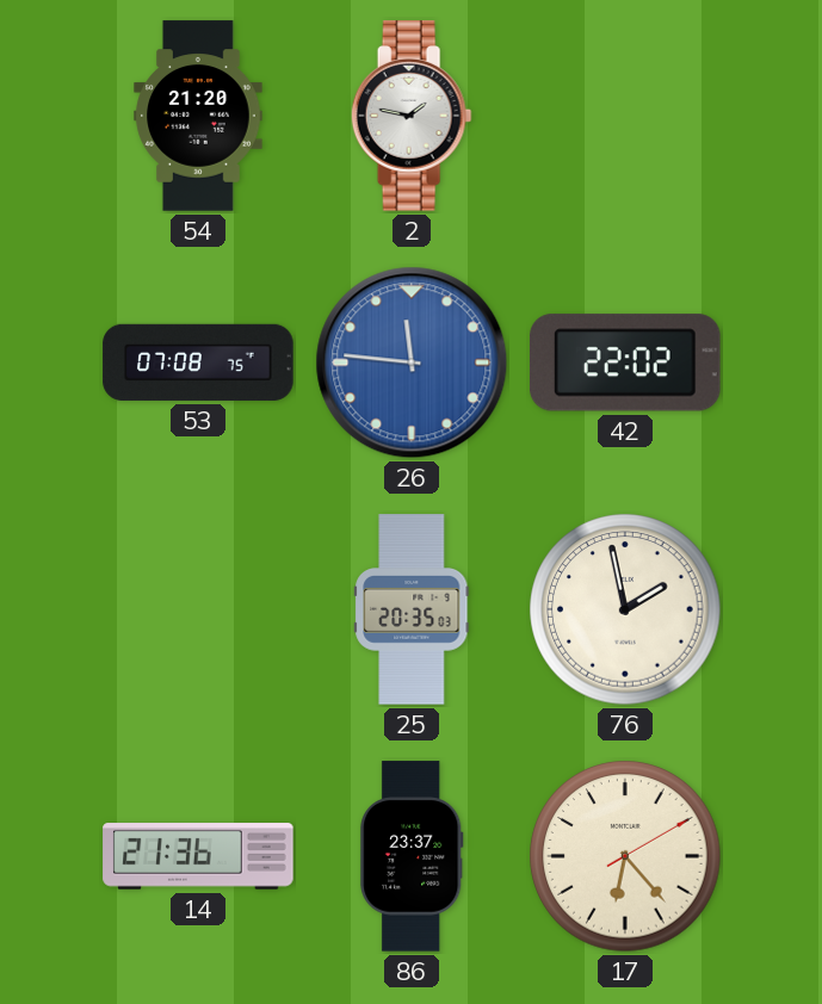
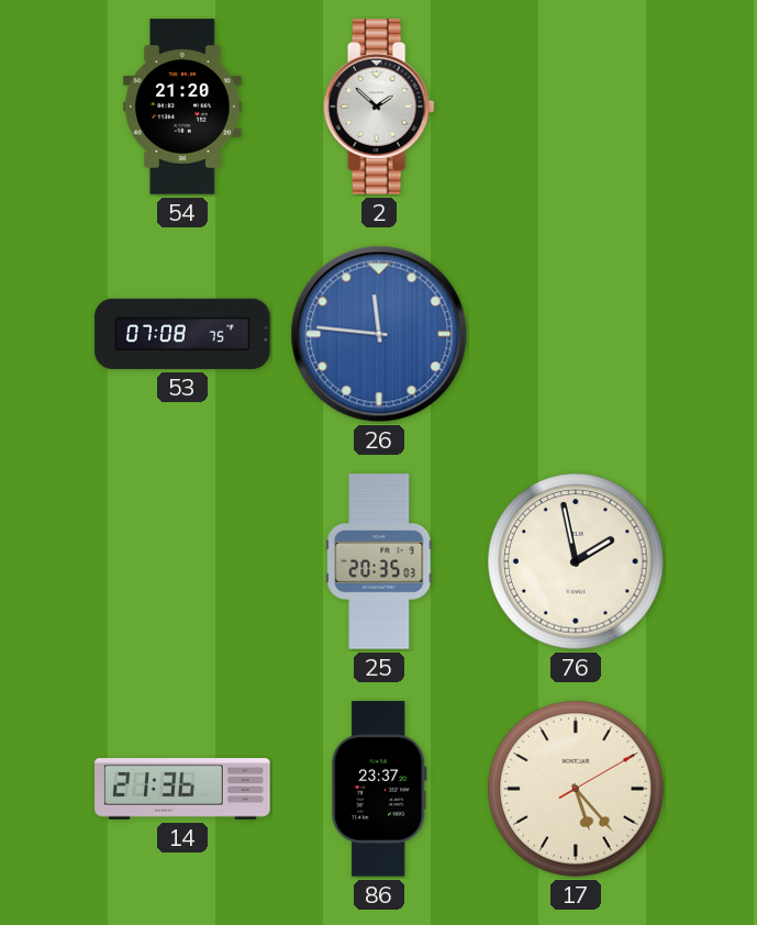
2: 1:47 -> 1:52 (379, 107)
42: 22:02 -> none (626, 362)
17: 6:23 -> 5:23 (576, 789)
